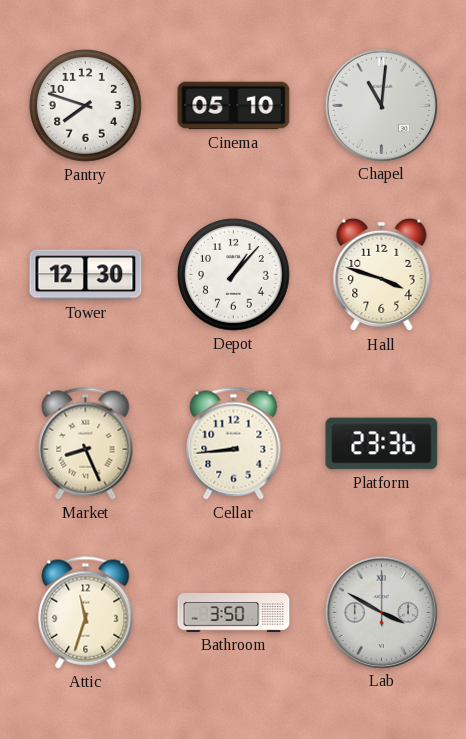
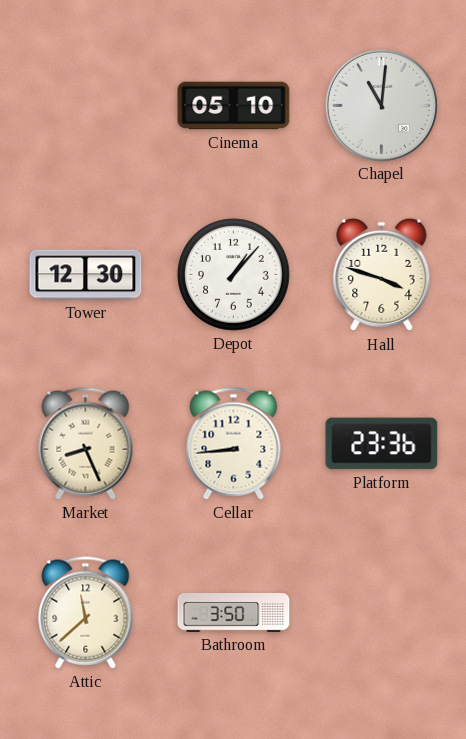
Pantry: 7:48 -> none (86, 106)
Attic: 11:33 -> 11:38 (86, 613)
Lab: 3:50 -> none (381, 612)
